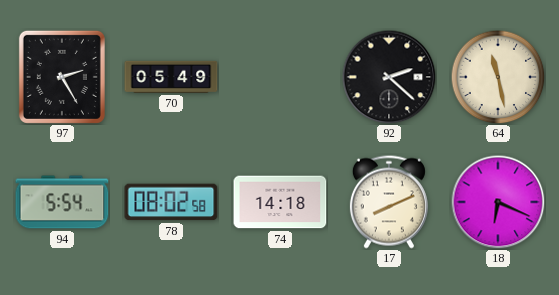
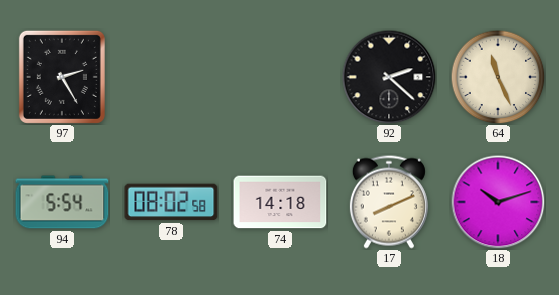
70: 05:49 -> none (171, 77)
64: 11:28 -> 11:26 (498, 77)
18: 6:19 -> 10:12 (498, 202)
